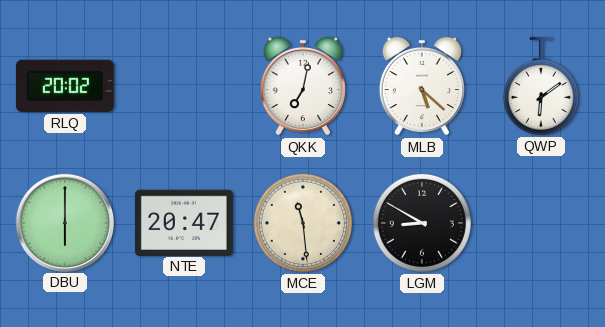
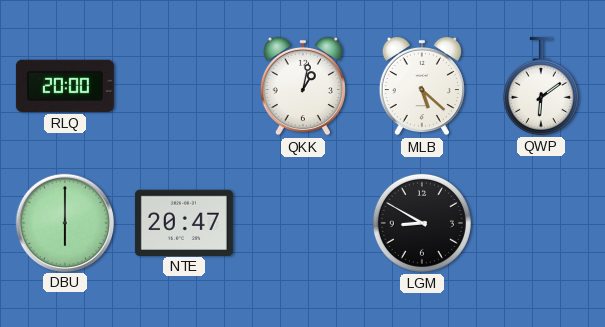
RLQ: 20:02 -> 20:00 (65, 86)
QKK: 7:02 -> 1:02 (303, 86)
MCE: 11:29 -> none (303, 223)
